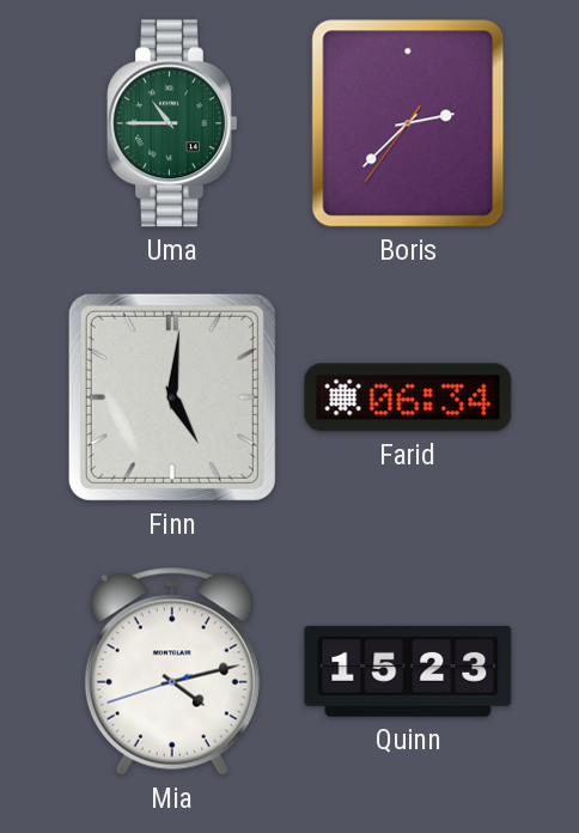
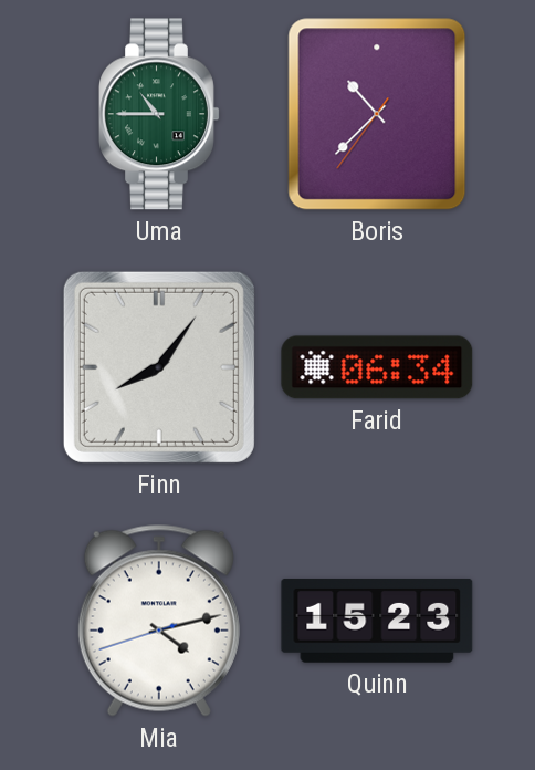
Boris: 2:37 -> 10:37 (377, 114)
Finn: 5:01 -> 8:06 (159, 367)
